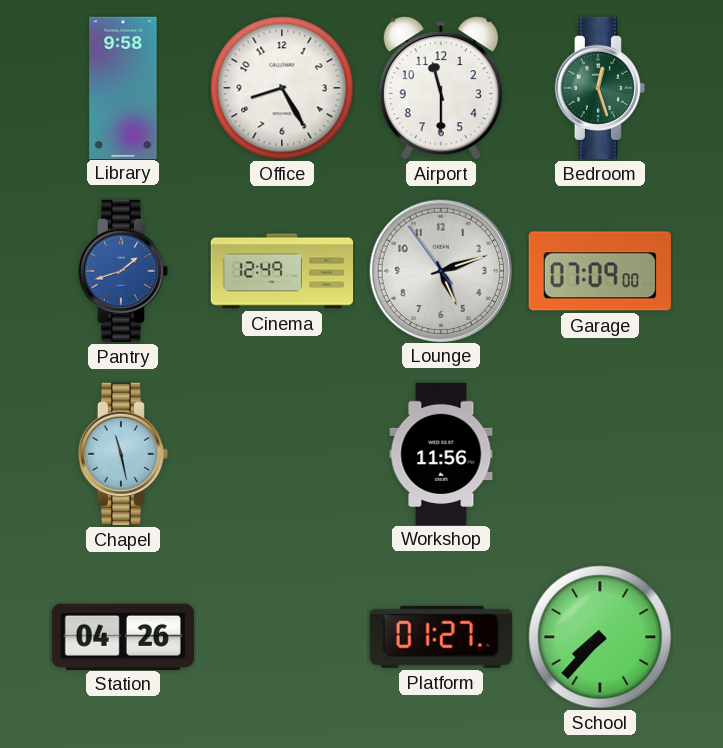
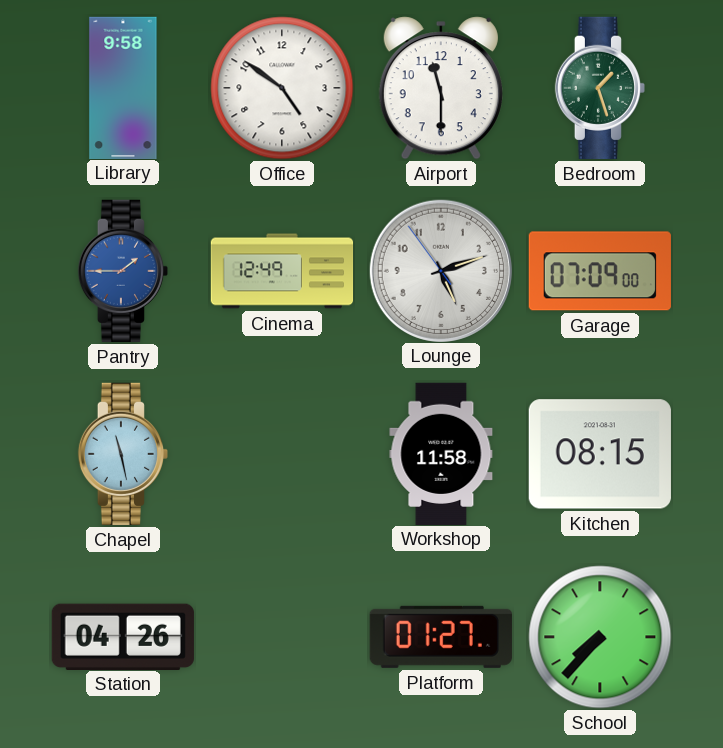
Office: 8:25 -> 4:51 (282, 88)
Bedroom: 12:27 -> 1:27 (599, 88)
Pantry: 1:42 -> 1:45 (122, 271)
Workshop: 11:56 -> 11:58 (441, 453)
Kitchen: none -> 08:15 (600, 454)
